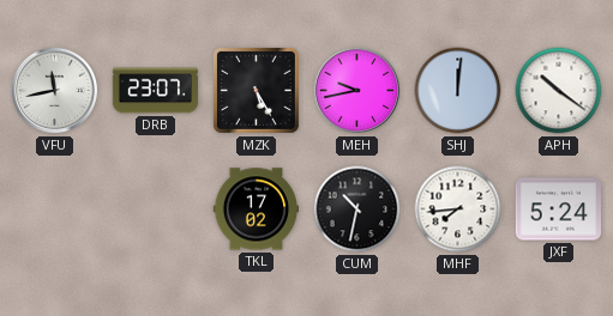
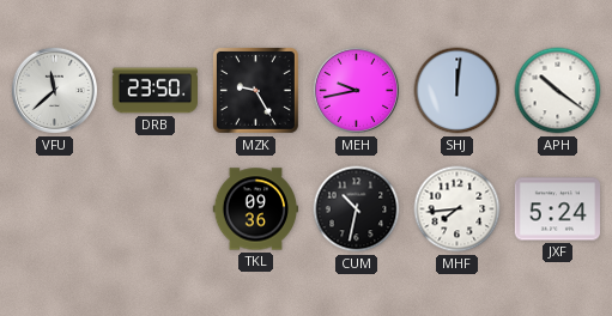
VFU: 11:43 -> 11:38 (55, 91)
DRB: 23:07 -> 23:50 (154, 91)
MZK: 5:25 -> 9:25 (255, 90)
TKL: 17:02 -> 09:36 (255, 209)
